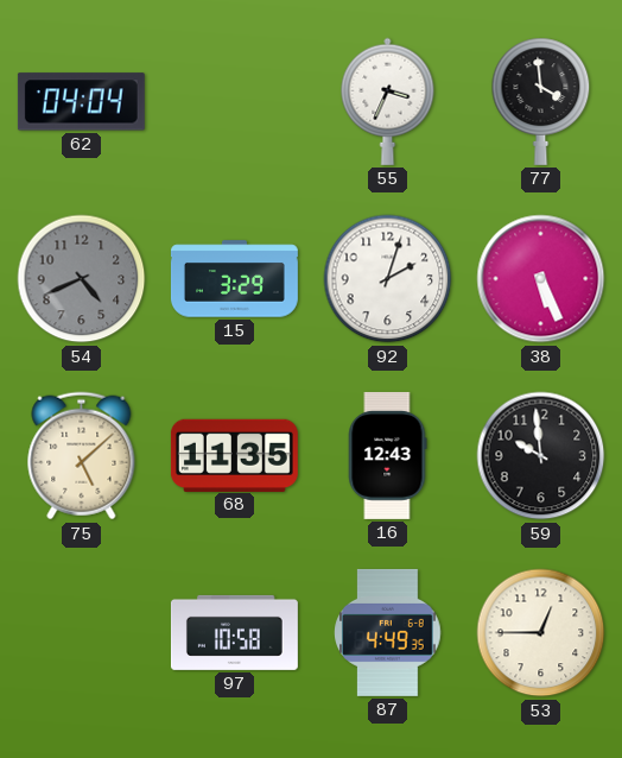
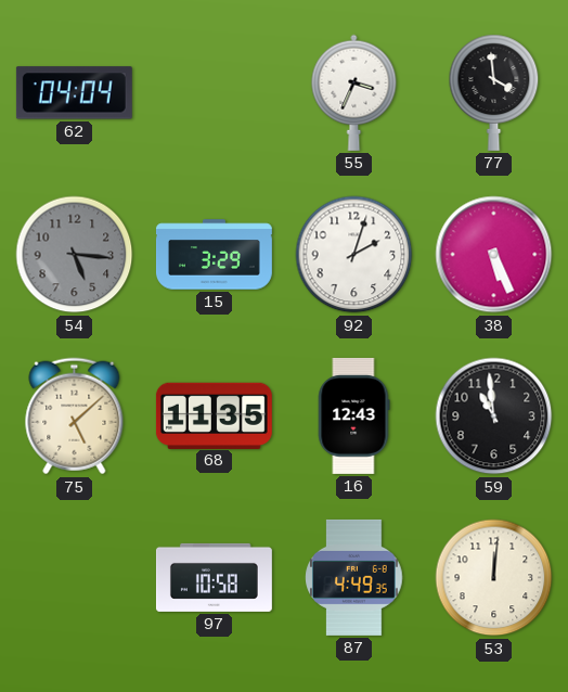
54: 4:41 -> 5:16 (75, 255)
59: 9:59 -> 10:59 (494, 417)
53: 12:45 -> 12:01 (494, 578)
